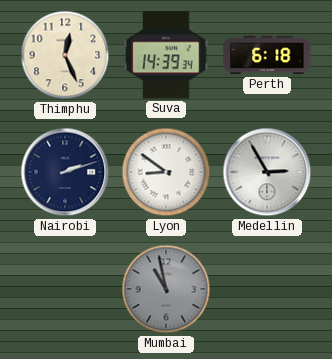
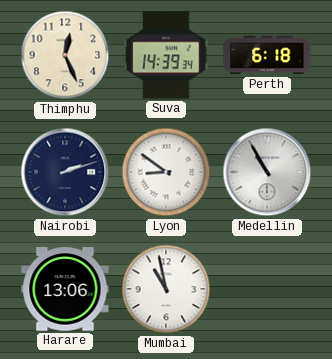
Medellin: 2:55 -> 10:55 (267, 172)
Harare: none -> 13:06 (65, 289)
Mumbai dial: grey -> white (166, 289)
